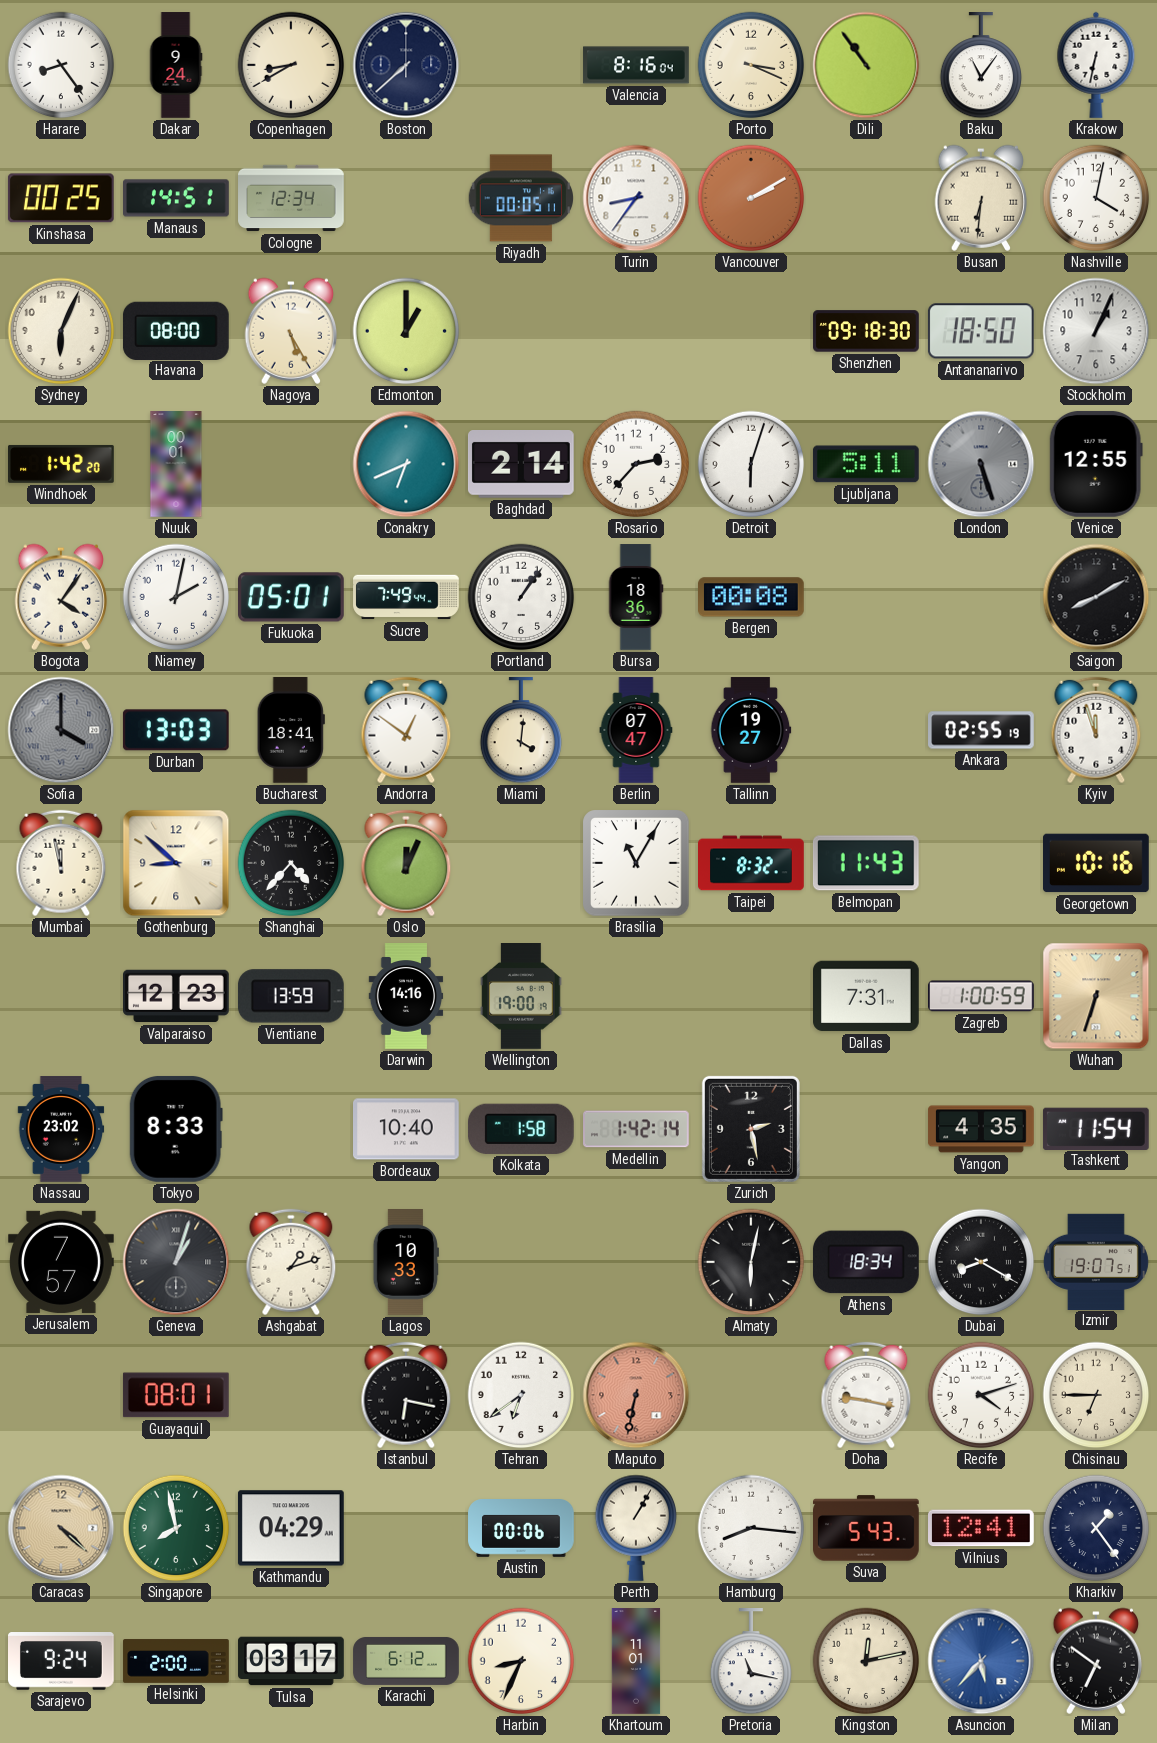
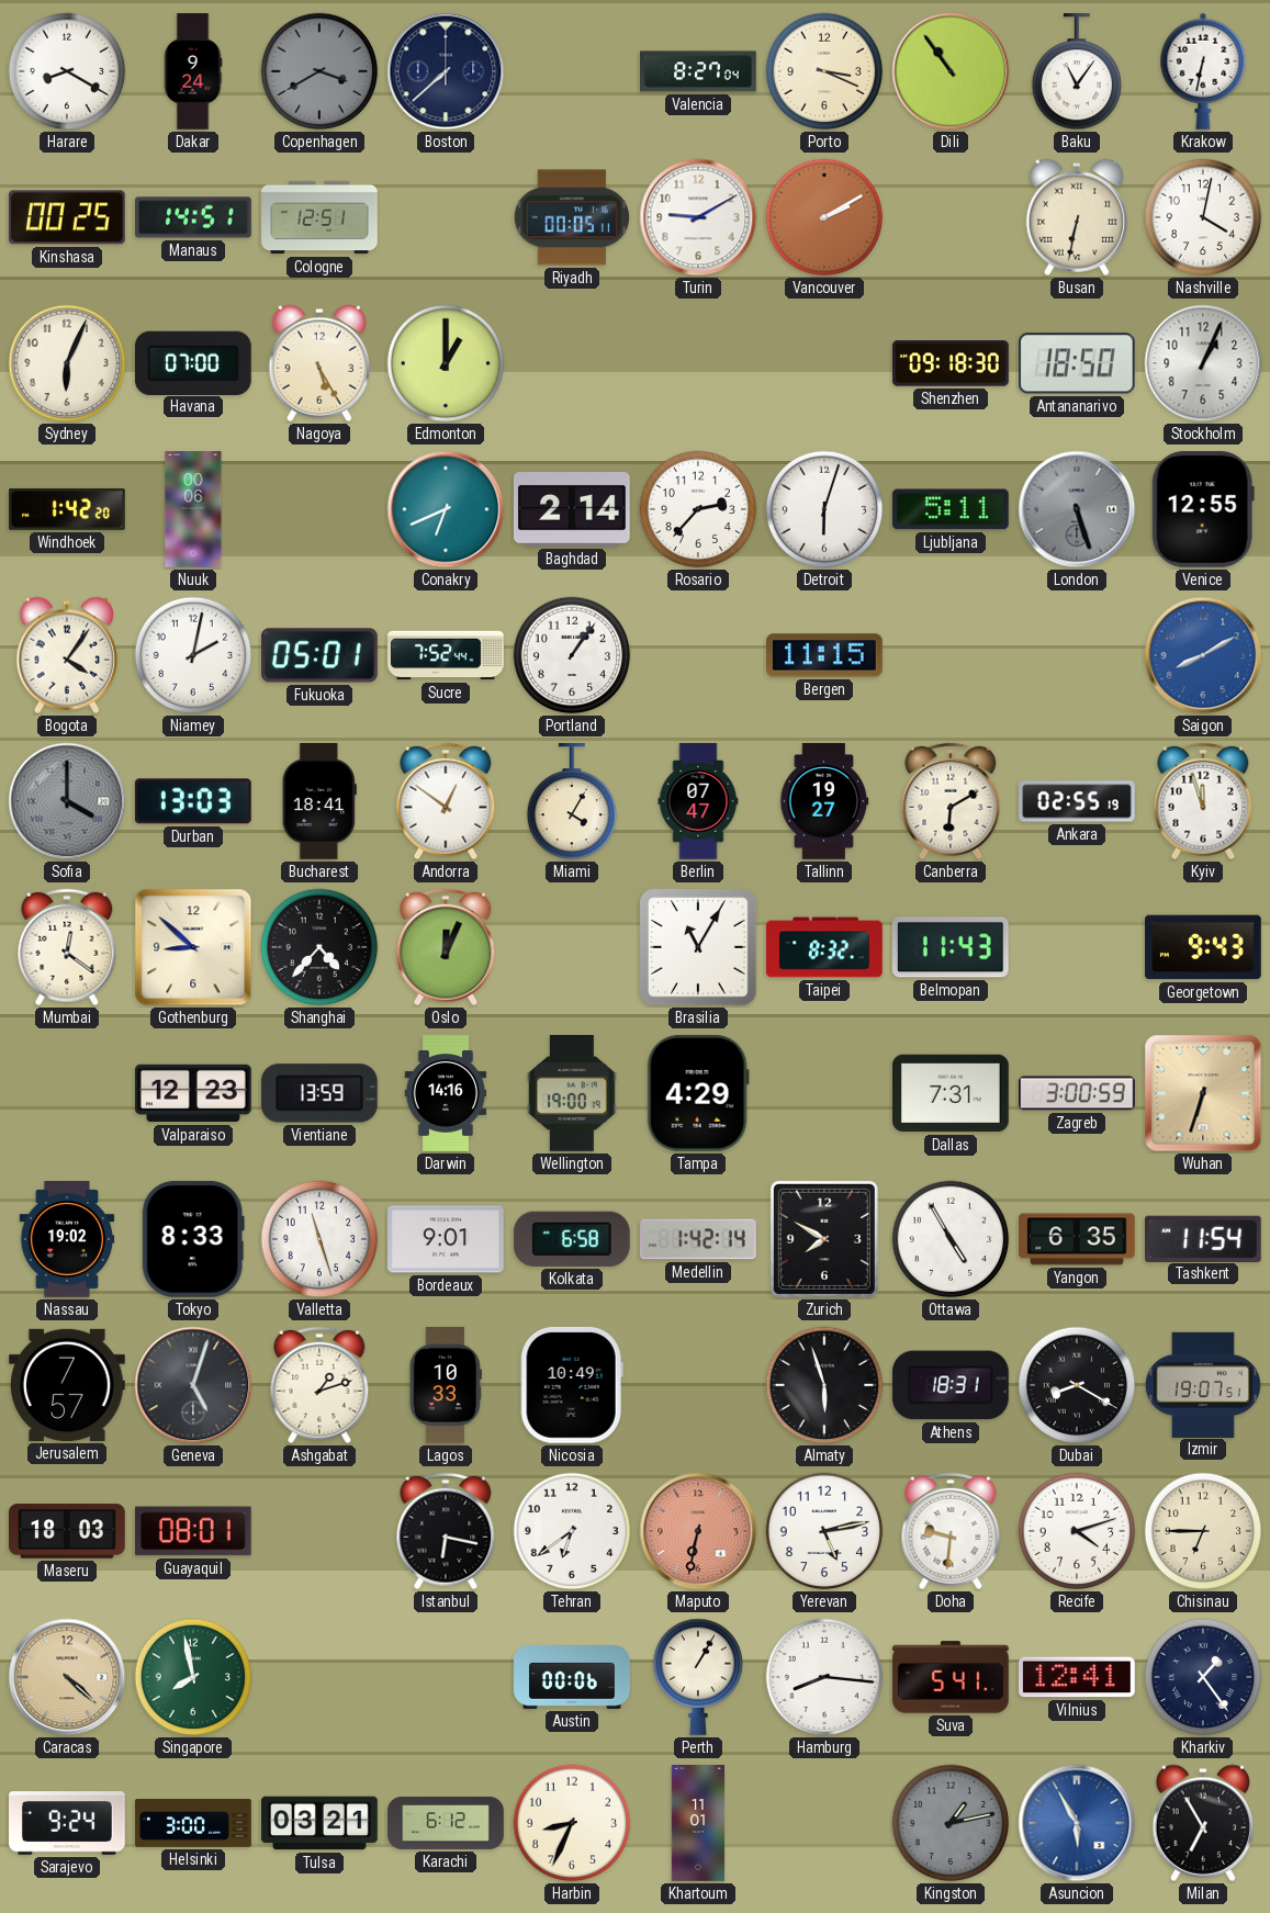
Harare: 8:24 -> 8:20 (67, 71)
Copenhagen: 8:40 -> 3:40 (319, 71)
Copenhagen dial: cream -> grey (319, 71)
Valencia: 8:16 -> 8:27 (698, 71)
Cologne: 12:34 -> 12:51 (319, 217)
Turin: 8:36 -> 9:10 (698, 217)
Busan: 6:31 -> 6:32 (1077, 217)
Havana: 08:00 -> 07:00 (193, 362)
Nuuk: 00:01 -> 00:06 (193, 509)
Sucre: 7:49 -> 7:52 (446, 655)
Bursa: 18:36 -> none (636, 597)
Bergen: 00:08 -> 11:15 (825, 655)
Saigon dial: black -> blue (1203, 655)
Miami: 4:01 -> 4:05 (572, 802)
Canberra: none -> 6:10 (951, 801)
Mumbai: 11:58 -> 12:21 (67, 947)
Georgetown: 10:16 -> 9:43 (1204, 947)
Tampa: none -> 4:29 (698, 1093)
Zagreb: 1:00 -> 3:00 (1078, 1093)
Nassau: 23:02 -> 19:02 (67, 1239)
Valletta: none -> 11:27 (319, 1239)
Bordeaux: 10:40 -> 9:01 (447, 1239)
Kolkata: 1:58 -> 6:58 (572, 1239)
Zurich: 2:28 -> 7:50 (824, 1239)
Ottawa: none -> 4:55 (951, 1239)
Yangon: 4:35 -> 6:35 (1077, 1239)
Geneva: 1:03 -> 5:03 (193, 1385)
Nicosia: none -> 10:49 (572, 1385)
Almaty: 6:02 -> 5:57 (824, 1385)
Athens: 18:34 -> 18:31 (951, 1385)
Maseru: none -> 18:03 (68, 1531)
Yerevan: none -> 5:13 (824, 1531)
Doha: 9:17 -> 9:31 (951, 1531)
Kathmandu: 04:29 -> none (291, 1528)
Suva: 5:43 -> 5:41 (952, 1677)
Helsinki: 2:00 -> 3:00 (193, 1823)
Tulsa: 03:17 -> 03:21 (319, 1823)
Pretoria: 11:17 -> none (751, 1662)
Kingston: 12:13 -> 1:13 (951, 1823)
Kingston dial: cream -> grey (951, 1823)
Asuncion: 5:37 -> 5:55 (1077, 1823)
Milan: 6:51 -> 6:55 (1203, 1823)
